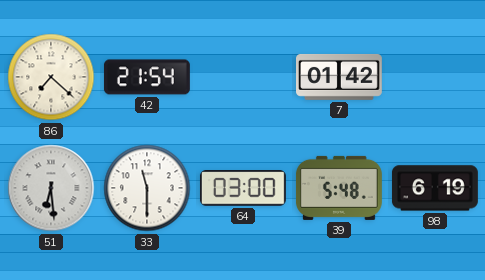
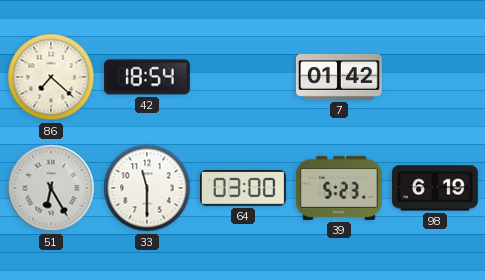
42: 21:54 -> 18:54 (147, 77)
51: 6:29 -> 6:25 (51, 188)
39: 5:48 -> 5:23 (339, 188)
